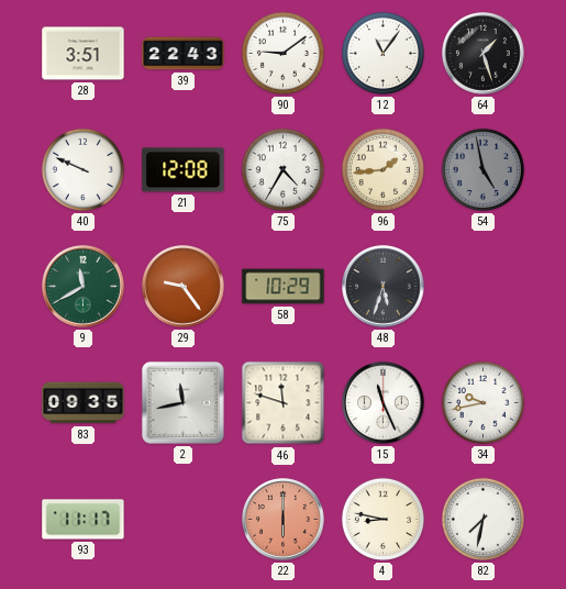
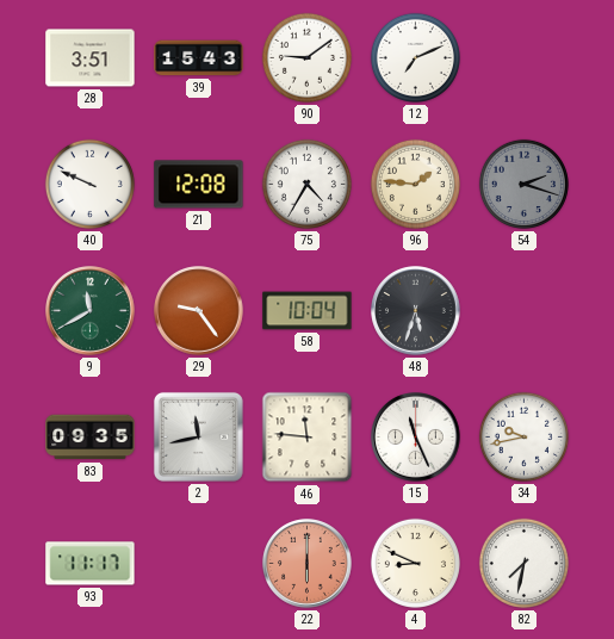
39: 22:43 -> 15:43 (199, 58)
12: 11:06 -> 7:11 (415, 57)
64: 1:27 -> none (484, 54)
96: 1:44 -> 1:46 (415, 184)
54: 4:58 -> 2:18 (523, 184)
58: 10:29 -> 10:04 (308, 311)
46: 11:48 -> 11:46 (308, 438)
4: 8:47 -> 8:49 (415, 563)
